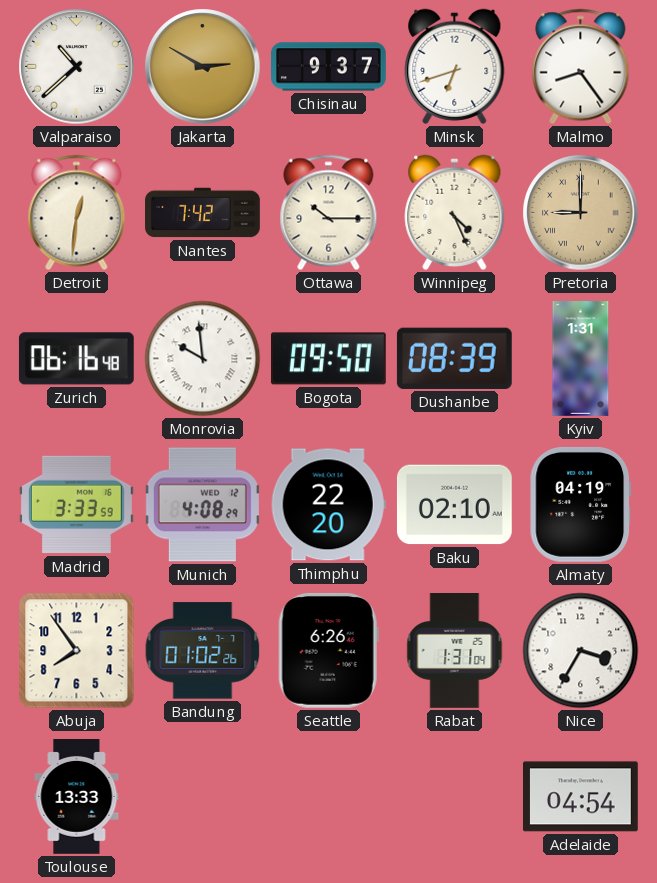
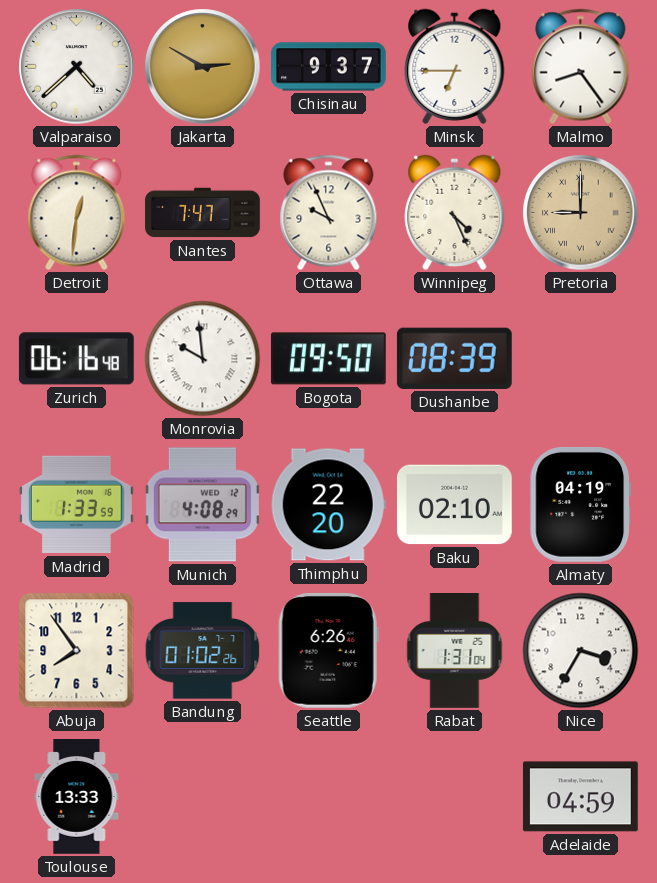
Valparaiso: 10:38 -> 4:38 (77, 67)
Minsk: 6:42 -> 6:45 (455, 66)
Nantes: 7:42 -> 7:47 (203, 213)
Ottawa: 10:15 -> 9:56 (329, 213)
Kyiv: 1:31 -> none (581, 359)
Madrid: 3:33 -> 1:33 (76, 505)
Adelaide: 04:54 -> 04:59 (580, 797)
